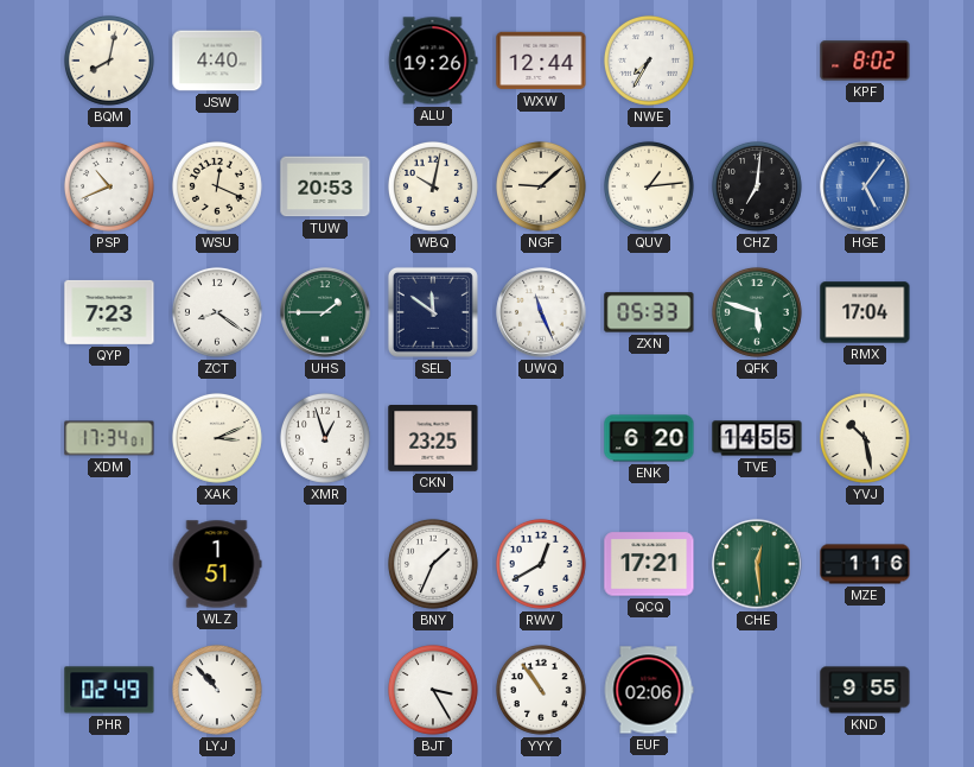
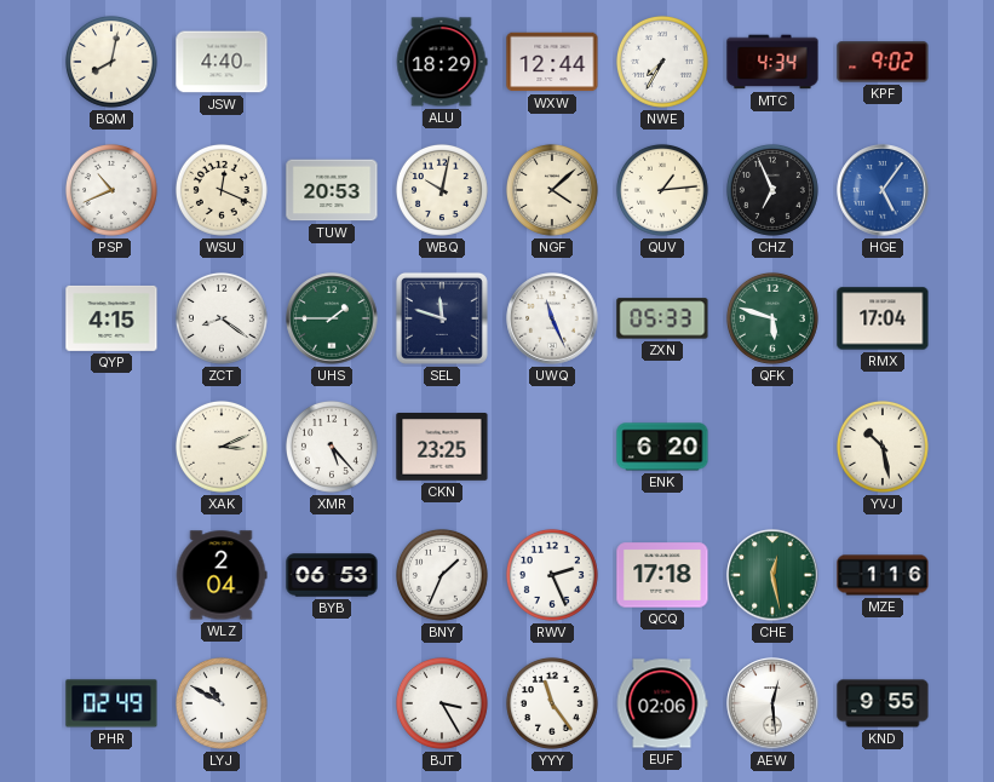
ALU: 19:26 -> 18:29 (442, 62)
MTC: none -> 4:34 (772, 62)
KPF: 8:02 -> 9:02 (883, 62)
NGF: 9:08 -> 4:08 (552, 190)
CHZ: 7:01 -> 6:56 (772, 190)
QYP: 7:23 -> 4:15 (111, 318)
SEL: 11:51 -> 11:48 (442, 318)
XDM: 17:34 -> none (109, 438)
XMR: 12:57 -> 5:23 (332, 447)
TVE: 14:55 -> none (757, 438)
WLZ: 1:51 -> 2:04 (222, 575)
BYB: none -> 06:53 (332, 575)
RWV: 12:40 -> 2:26 (552, 575)
QCQ: 17:21 -> 17:18 (662, 575)
CHE: 12:29 -> 12:28 (772, 575)
LYJ: 10:53 -> 10:50 (222, 703)
YYY: 10:54 -> 11:24 (552, 703)
AEW: none -> 12:29 (772, 703)
